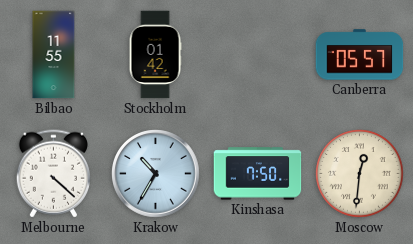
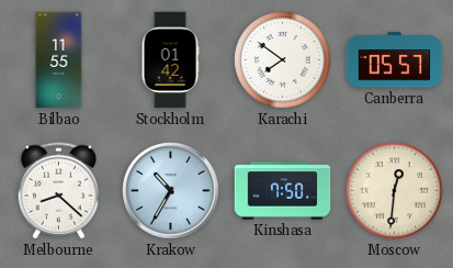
Karachi: none -> 7:51 (283, 60)
Melbourne: 4:22 -> 8:22 (58, 191)
